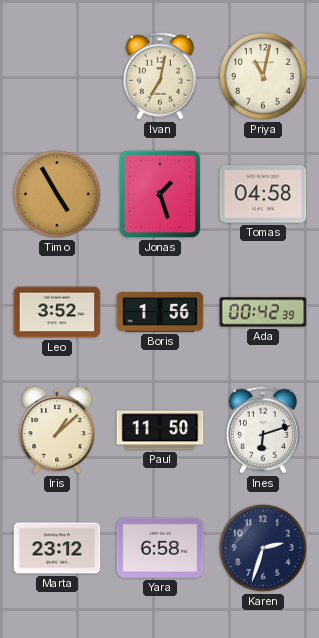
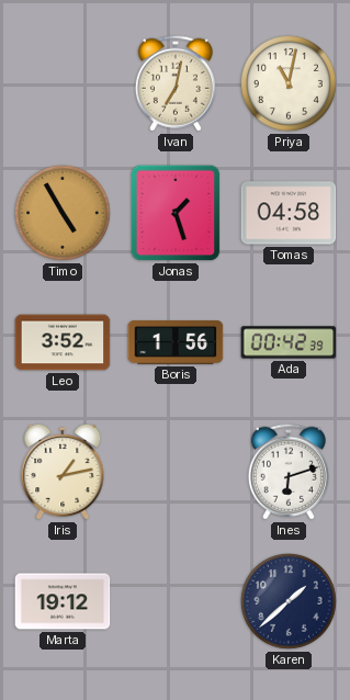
Iris: 1:08 -> 1:13 (63, 472)
Paul: 11:50 -> none (160, 430)
Marta: 23:12 -> 19:12 (63, 601)
Yara: 6:58 -> none (160, 548)
Karen: 2:33 -> 1:38 (289, 601)
